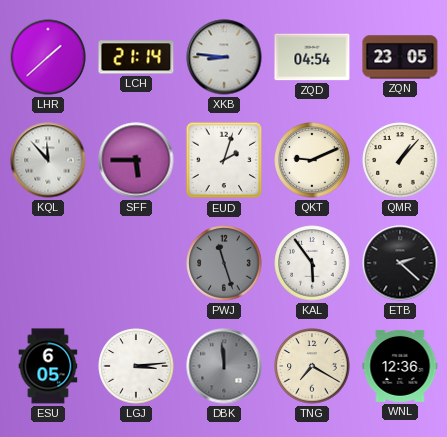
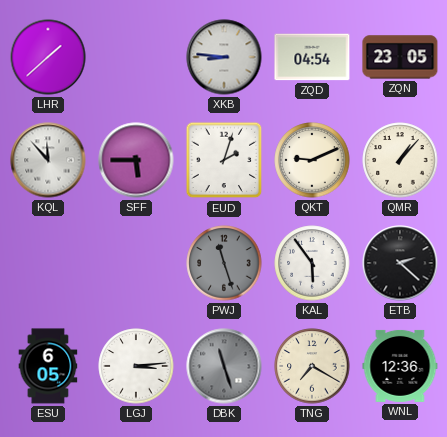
LCH: 21:14 -> none (136, 57)
DBK: 11:59 -> 11:27 (224, 366)
